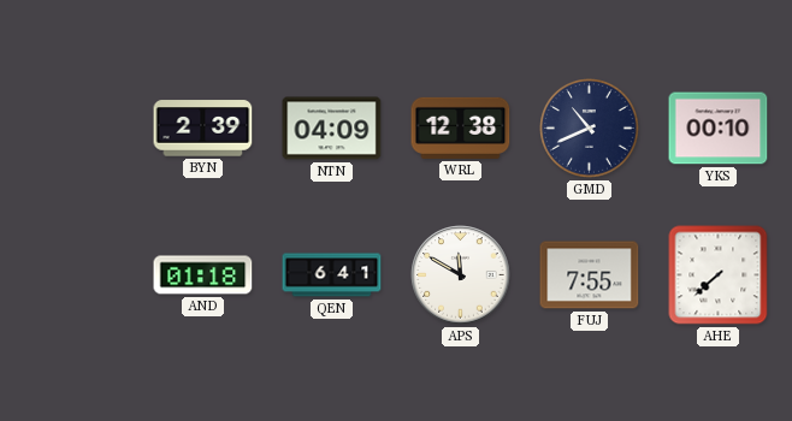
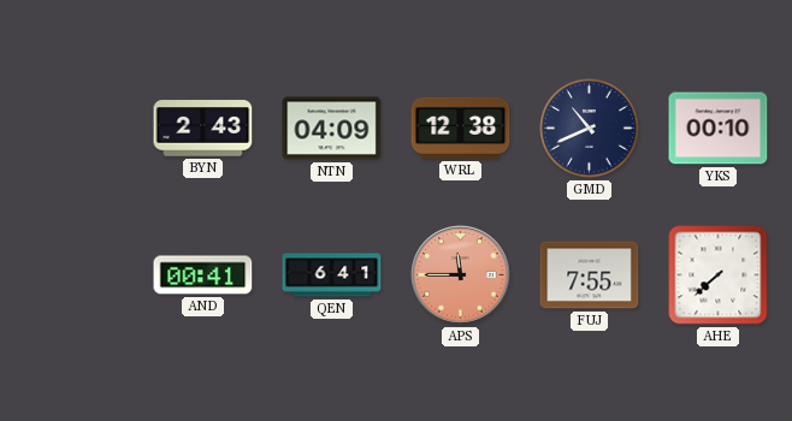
BYN: 2:39 -> 2:43 (203, 129)
AND: 01:18 -> 00:41 (203, 275)
APS: 11:50 -> 11:45 (461, 275)
APS dial: white -> salmon (461, 275)
